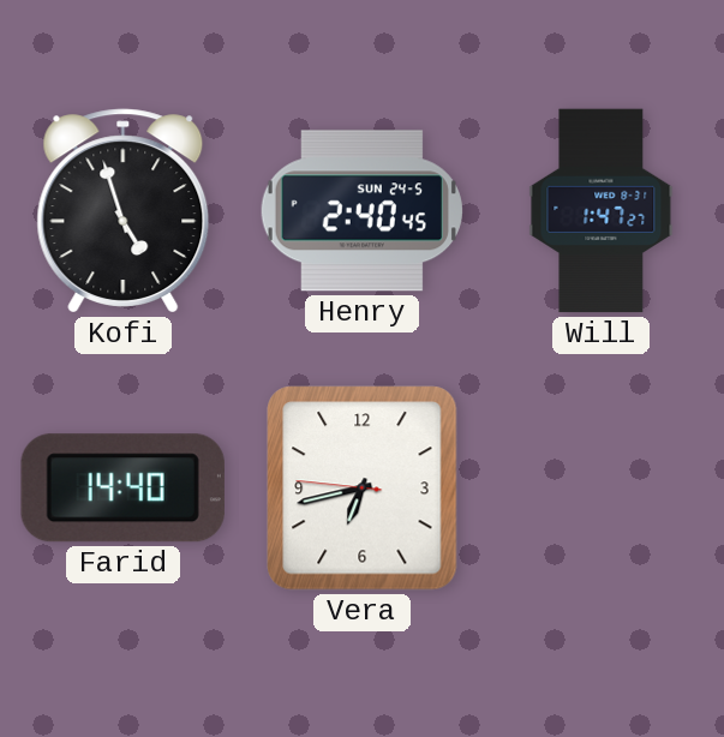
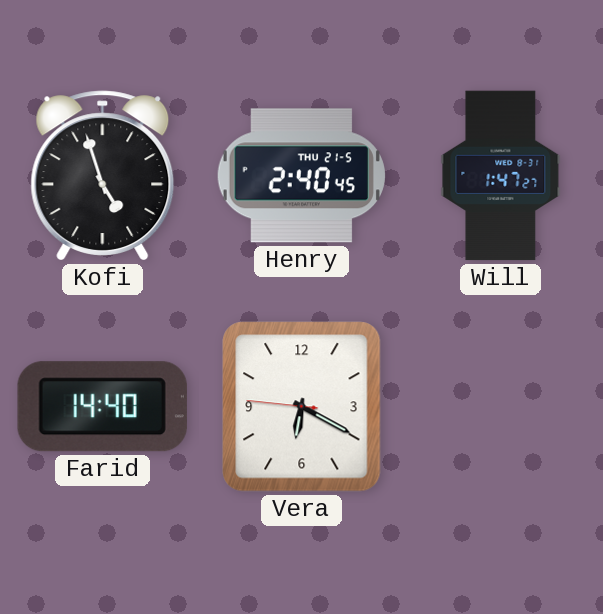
Henry date: SUN 24-5 -> THU 21-5 (301, 176)
Vera: 6:42 -> 6:19 (302, 407)
